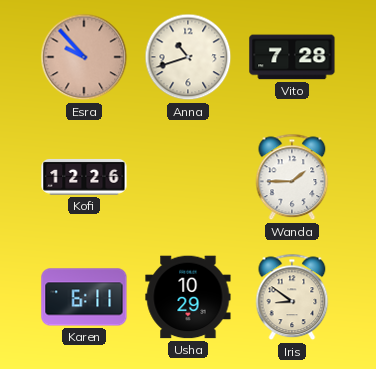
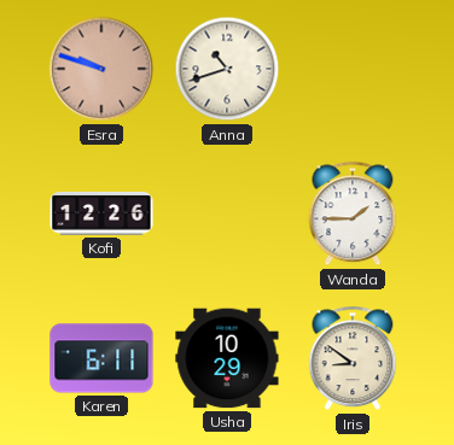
Esra: 9:53 -> 9:48 (101, 69)
Vito: 7:28 -> none (292, 57)
